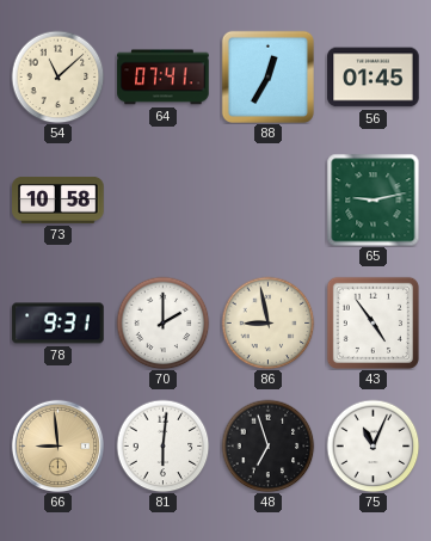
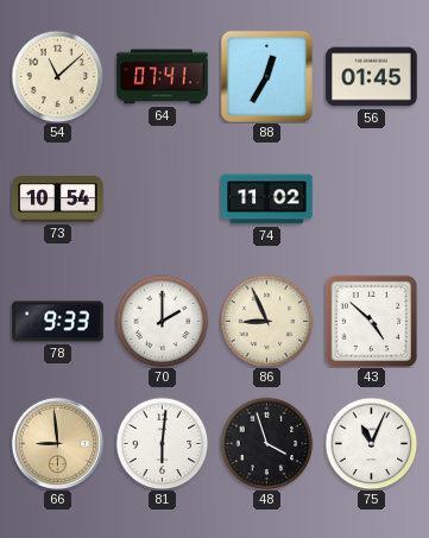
73: 10:58 -> 10:54 (58, 198)
74: none -> 11:02 (267, 200)
65: 9:13 -> none (372, 199)
78: 9:31 -> 9:33 (58, 322)
86: 8:58 -> 8:56 (266, 321)
43: 4:54 -> 4:52 (371, 321)
48: 6:57 -> 3:57 (266, 443)
